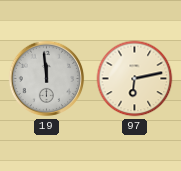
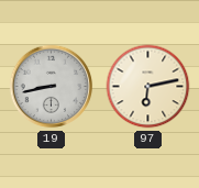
19: 11:59 -> 8:43 (52, 87)
